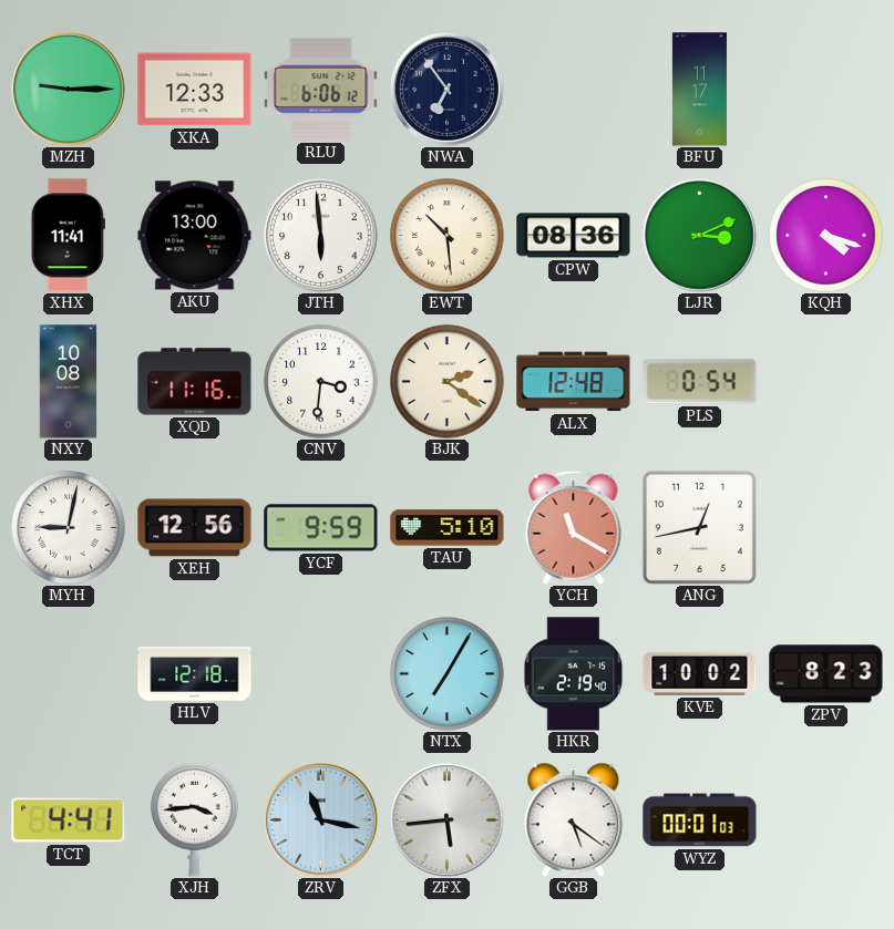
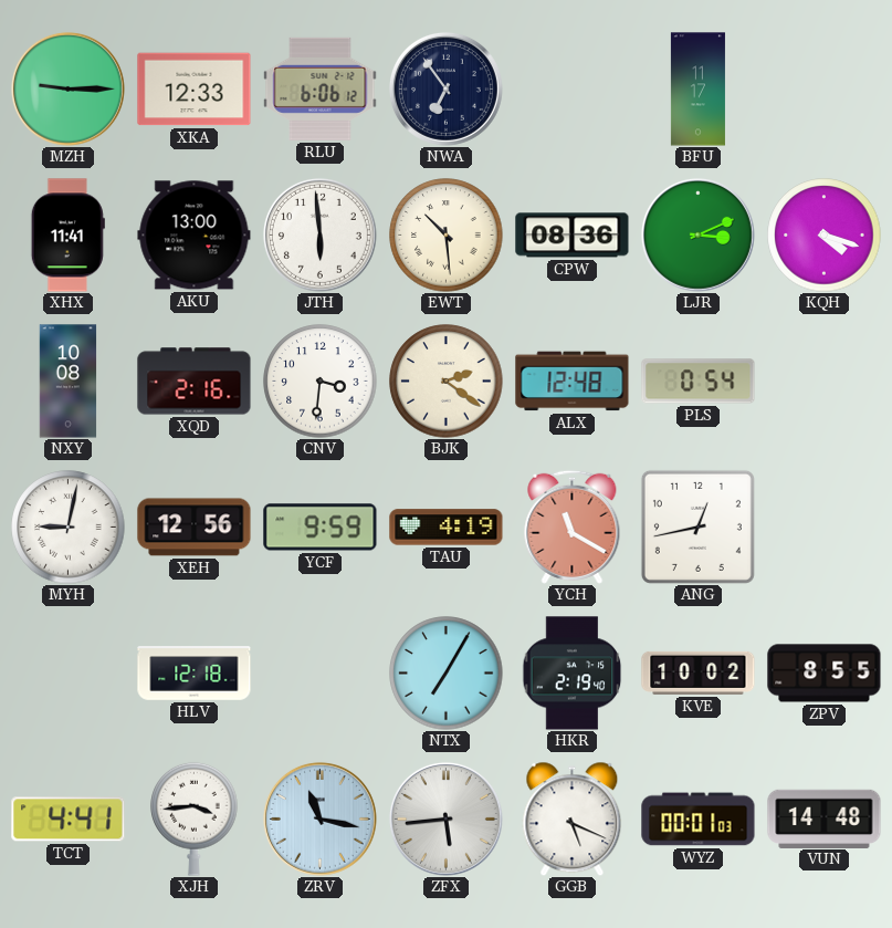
XQD: 11:16 -> 2:16 (195, 382)
TAU: 5:10 -> 4:19 (447, 528)
ZPV: 8:23 -> 8:55 (825, 674)
GGB: 5:21 -> 5:19 (573, 818)
VUN: none -> 14:48 (825, 818)
